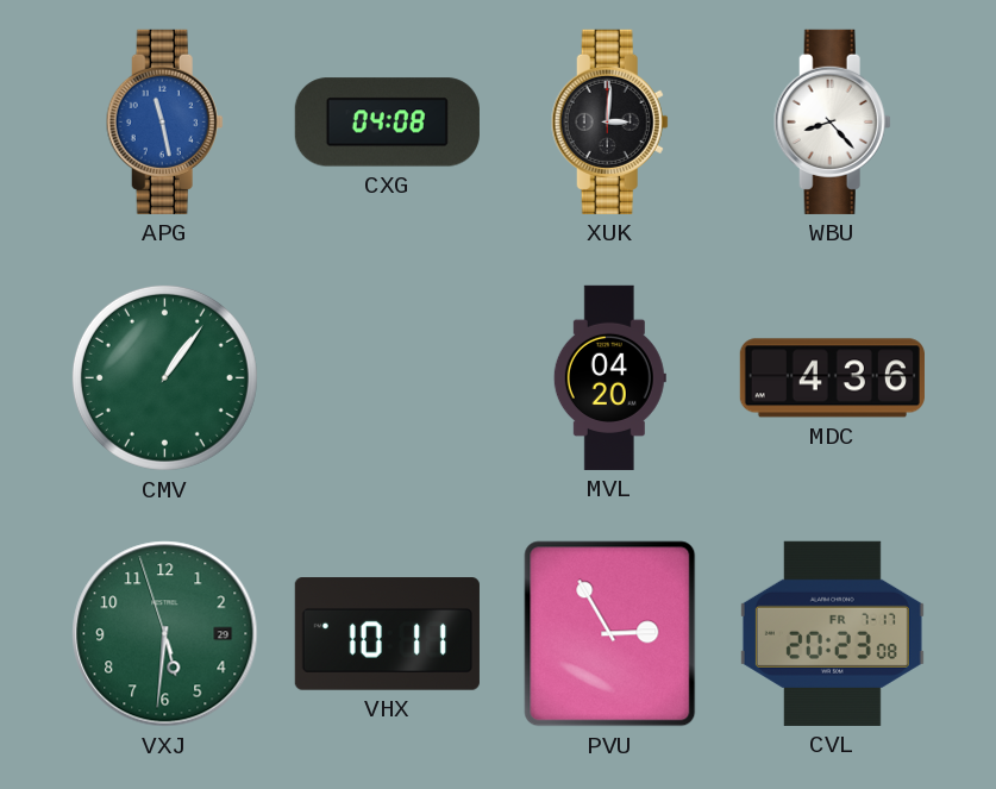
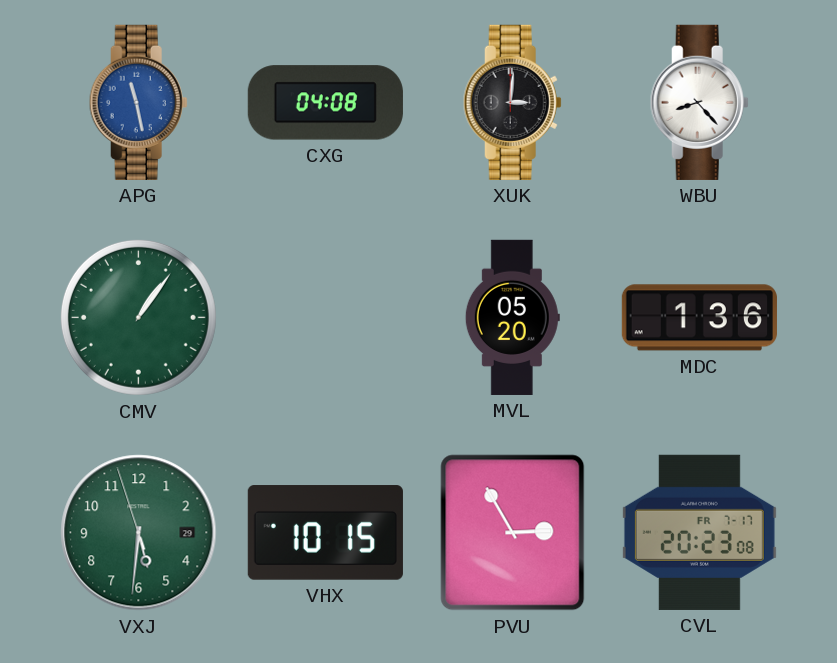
MVL: 04:20 -> 05:20 (512, 317)
MDC: 4:36 -> 1:36 (699, 318)
VHX: 10:11 -> 10:15 (325, 533)
